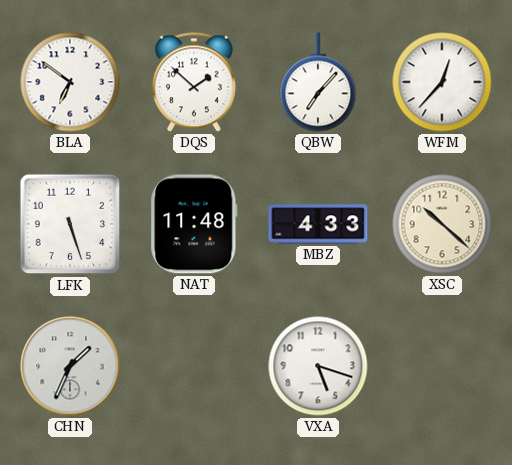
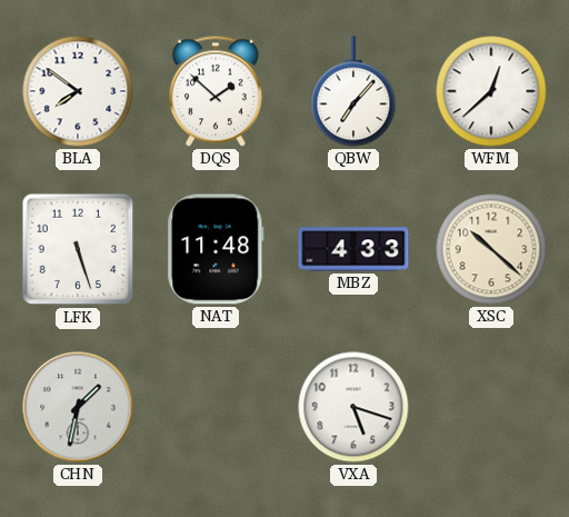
BLA: 6:51 -> 7:51 (78, 91)
WFM: 12:37 -> 12:38 (491, 91)
CHN: 1:34 -> 1:32 (78, 407)
